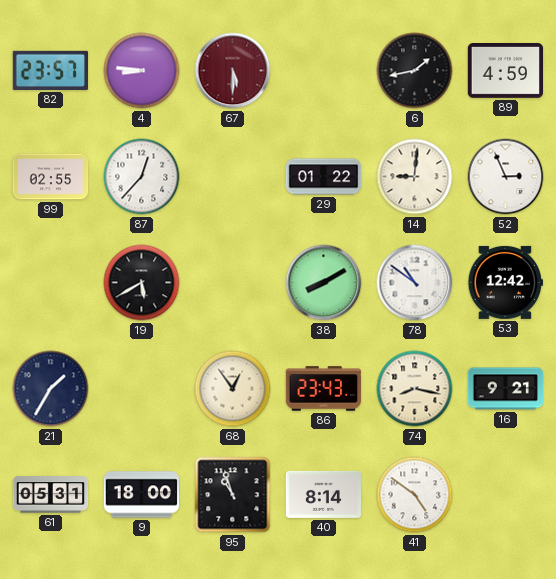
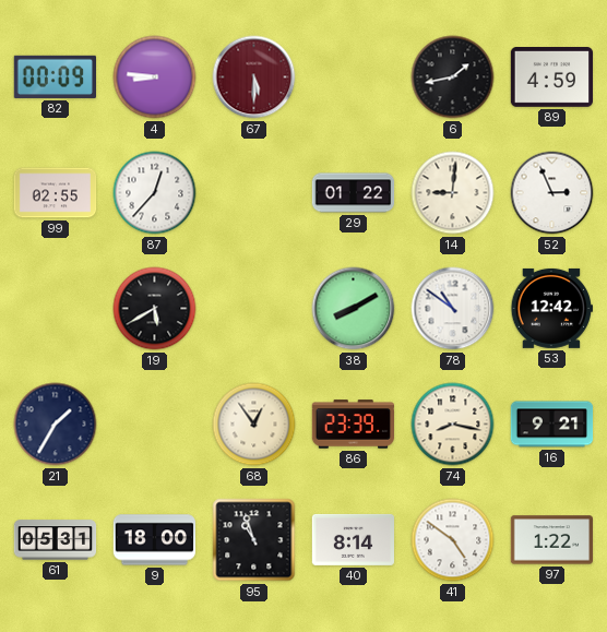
82: 23:57 -> 00:09 (55, 76)
86: 23:43 -> 23:39 (354, 425)
97: none -> 1:22 (552, 540)
